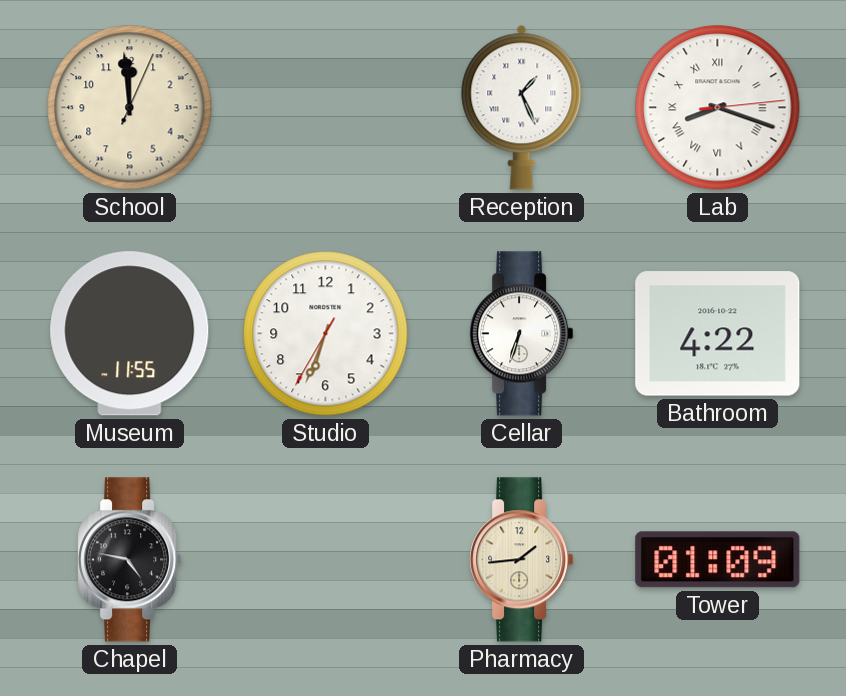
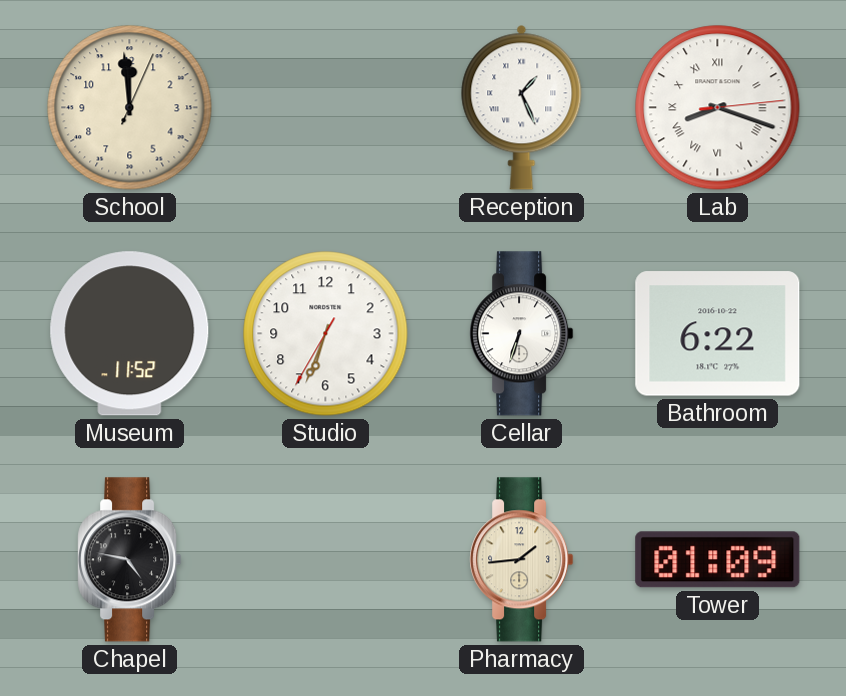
Museum: 11:55 -> 11:52 (130, 334)
Bathroom: 4:22 -> 6:22 (718, 334)
